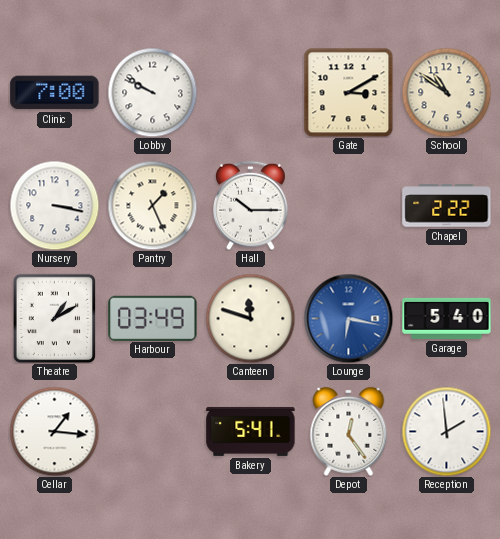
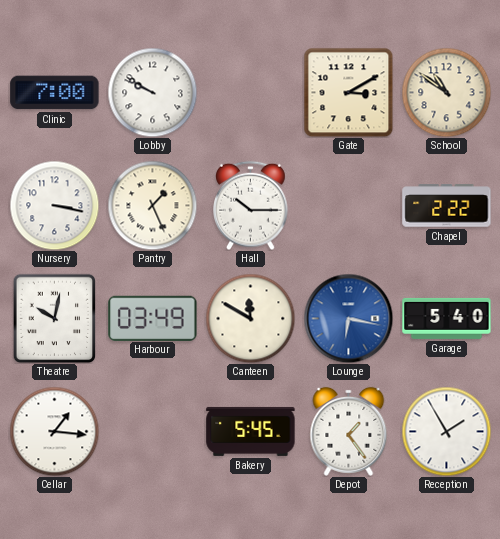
Theatre: 1:10 -> 10:02 (55, 318)
Canteen: 11:48 -> 11:50 (250, 318)
Bakery: 5:41 -> 5:45 (251, 431)
Depot: 12:24 -> 1:24 (349, 431)
Reception: 1:59 -> 1:55 (446, 431)
